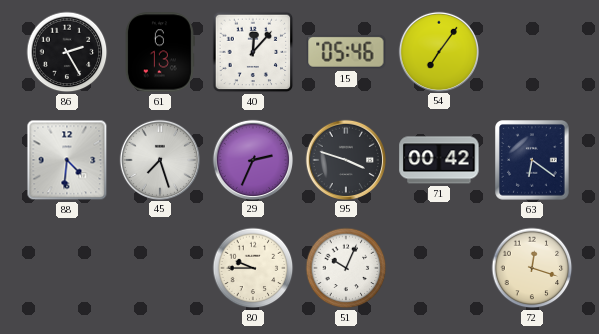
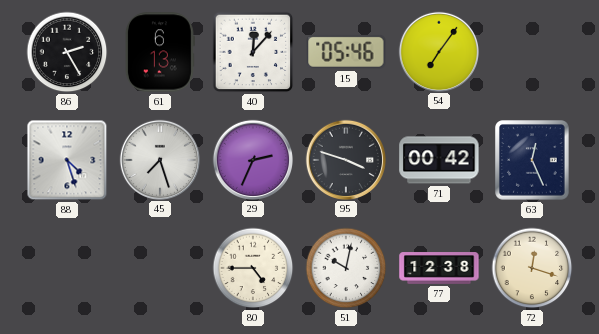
88: 4:31 -> 4:27 (67, 160)
63: 6:21 -> 12:26 (533, 160)
80: 9:45 -> 4:45 (253, 268)
51: 10:04 -> 10:02 (346, 268)
77: none -> 12:38 (439, 268)
